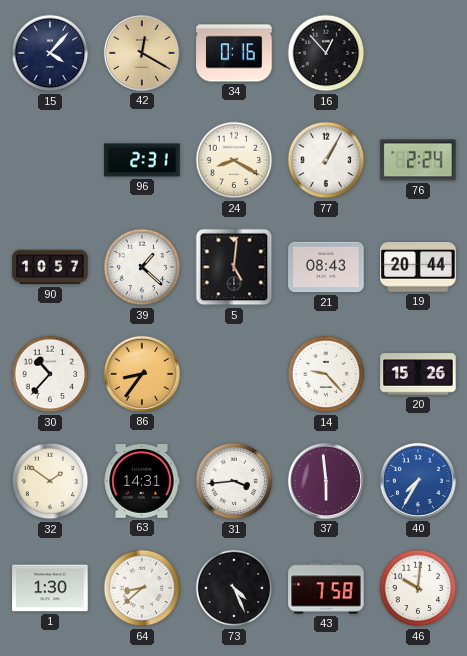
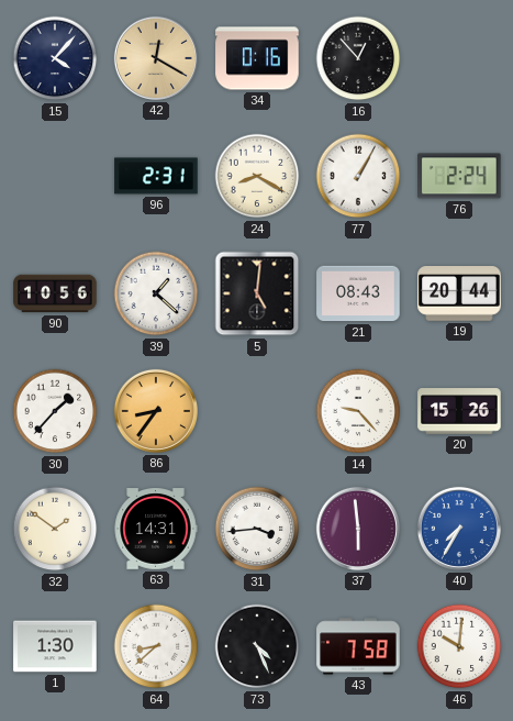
90: 10:57 -> 10:56 (55, 293)
30: 10:37 -> 1:37 (55, 411)
